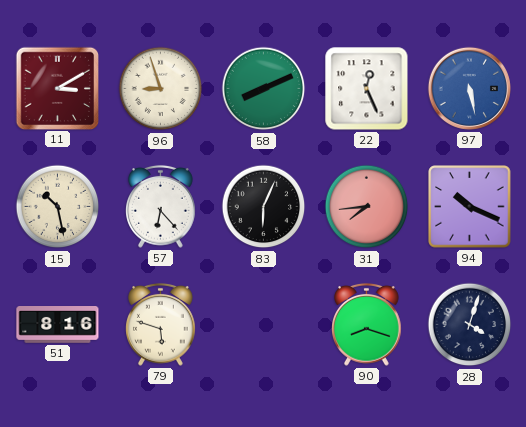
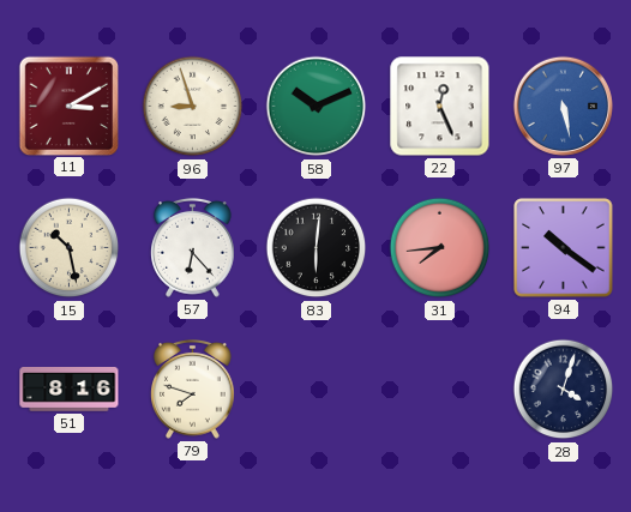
58: 8:11 -> 10:11 (317, 107)
83: 6:04 -> 6:01 (317, 248)
94: 10:19 -> 10:21 (564, 248)
79: 5:48 -> 7:48 (193, 388)
90: 8:18 -> none (367, 324)
